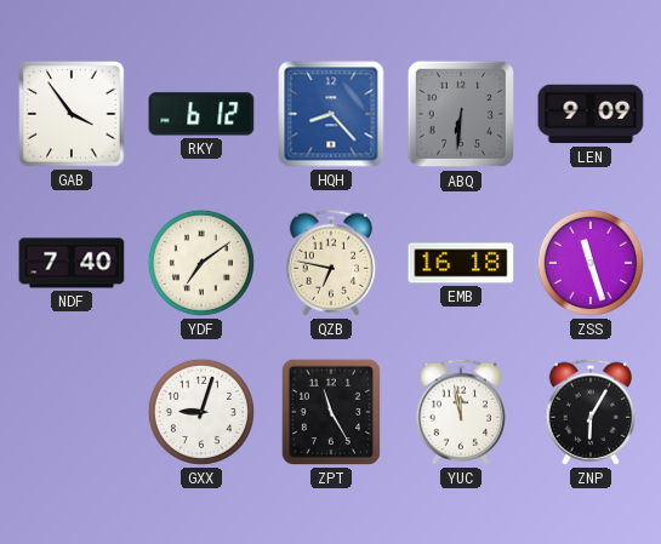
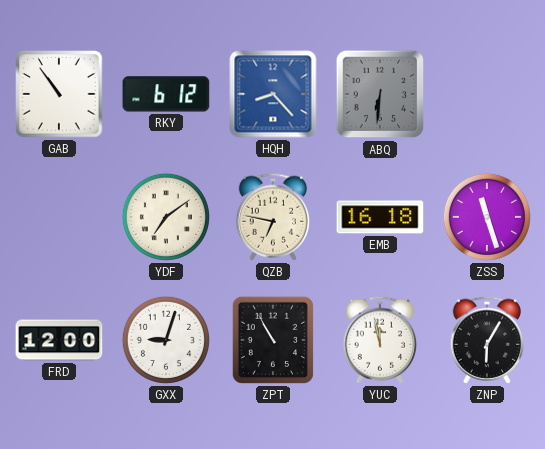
GAB: 3:54 -> 10:54 (59, 94)
LEN: 9:09 -> none (591, 114)
NDF: 7:40 -> none (72, 263)
FRD: none -> 12:00 (59, 340)
ZPT: 11:25 -> 10:55 (273, 340)
